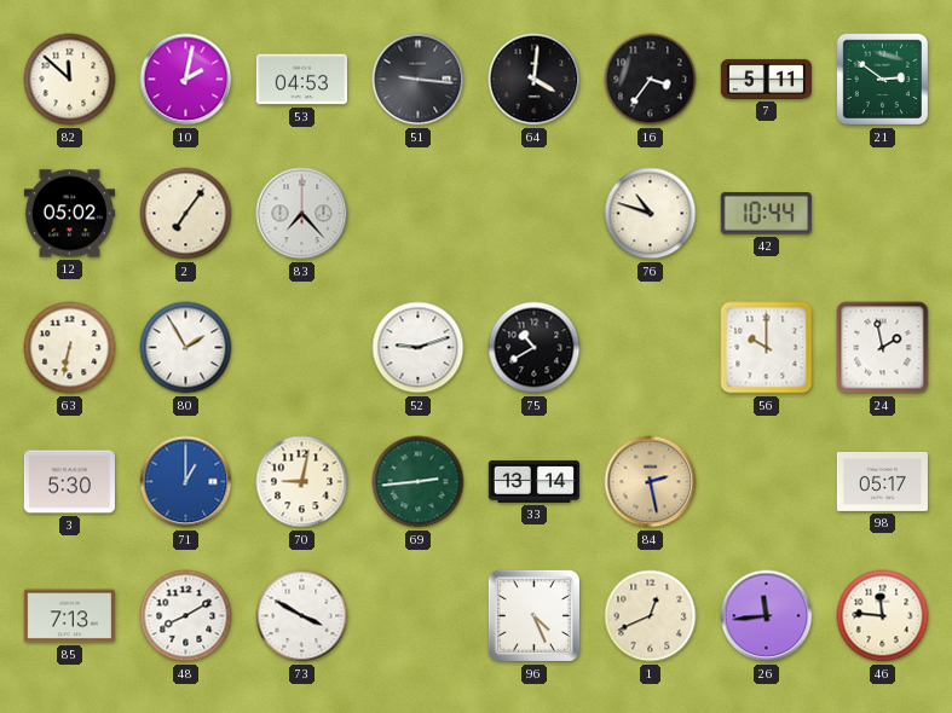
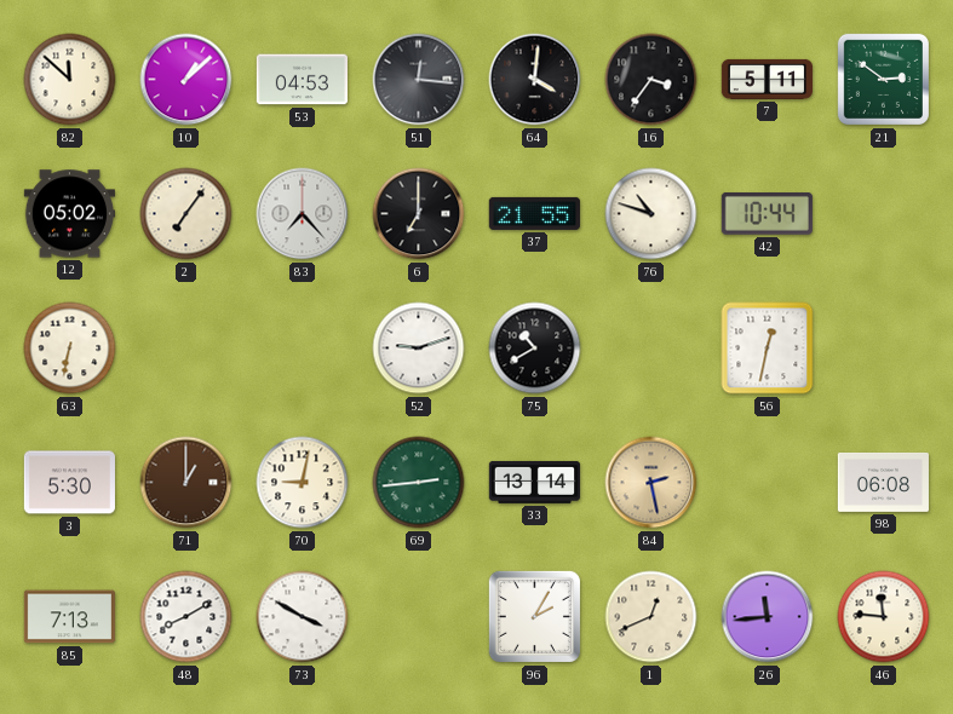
10: 2:02 -> 1:08 (186, 80)
51: 9:16 -> 12:16 (419, 80)
6: none -> 7:00 (419, 214)
37: none -> 21:55 (534, 213)
80: 1:55 -> none (186, 348)
56: 10:00 -> 12:32 (768, 349)
24: 1:58 -> none (883, 348)
71 dial: blue -> brown (186, 483)
98: 05:17 -> 06:08 (883, 482)
96: 4:26 -> 2:05 (534, 616)
